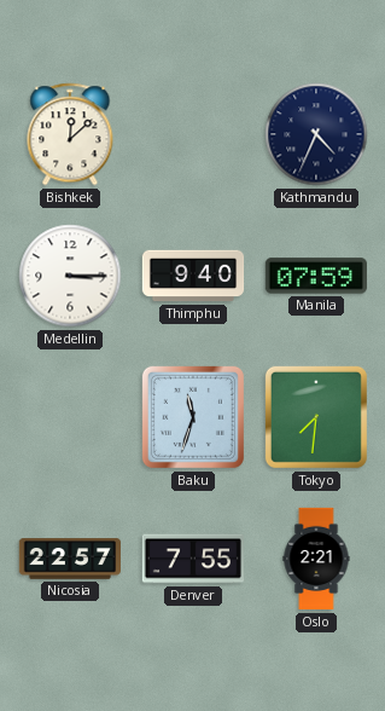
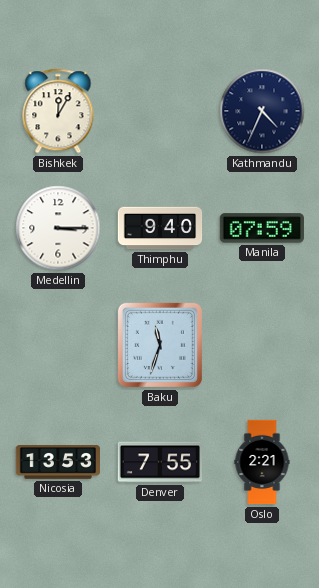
Bishkek: 12:08 -> 12:05 (58, 111)
Tokyo: 7:31 -> none (316, 417)
Nicosia: 22:57 -> 13:53 (57, 463)
